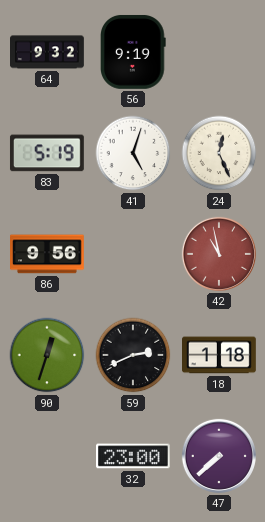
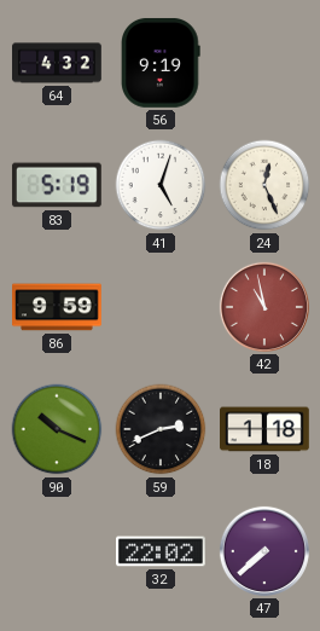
64: 9:32 -> 4:32 (58, 63)
86: 9:56 -> 9:59 (58, 307)
90: 12:33 -> 10:19 (57, 429)
32: 23:00 -> 22:02 (162, 551)
